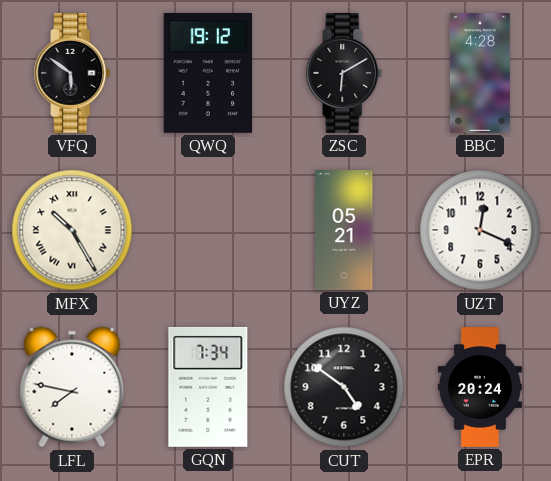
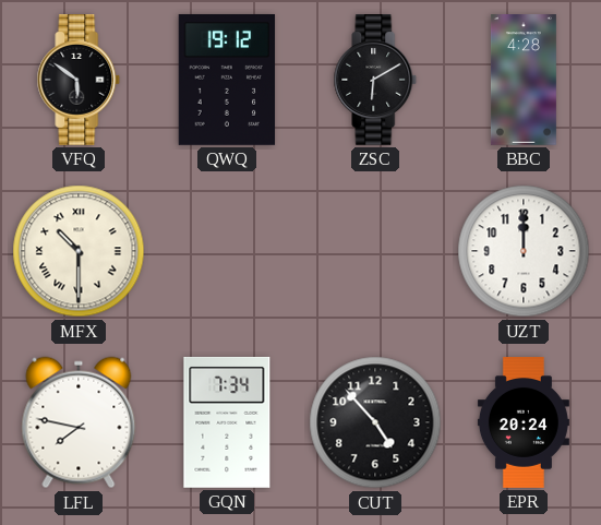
MFX: 10:25 -> 10:30 (79, 251)
UYZ: 05:21 -> none (344, 231)
UZT: 12:19 -> 12:00 (524, 251)
CUT: 4:51 -> 4:53 (375, 422)
